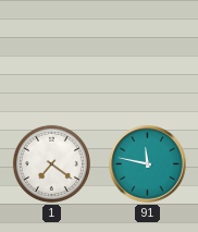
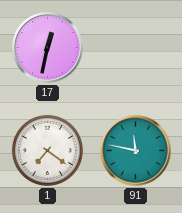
17: none -> 12:32 (48, 48)
